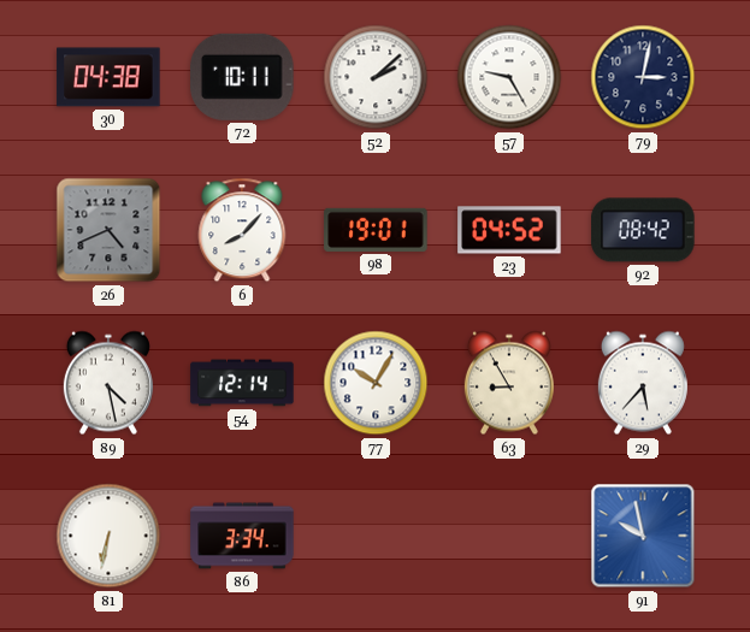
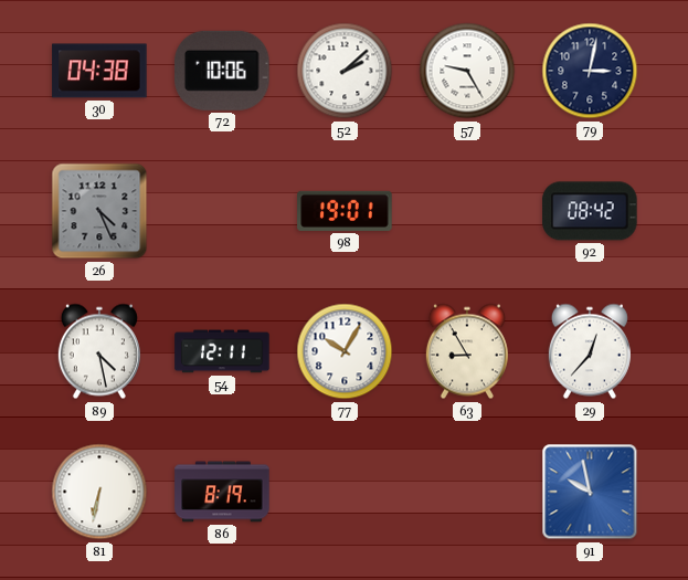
72: 10:11 -> 10:06 (222, 71)
26: 4:41 -> 4:26 (99, 211)
6: 8:07 -> none (242, 230)
23: 04:52 -> none (509, 230)
54: 12:14 -> 12:11 (222, 351)
29: 5:37 -> 12:37 (590, 351)
86: 3:34 -> 8:19 (222, 492)
